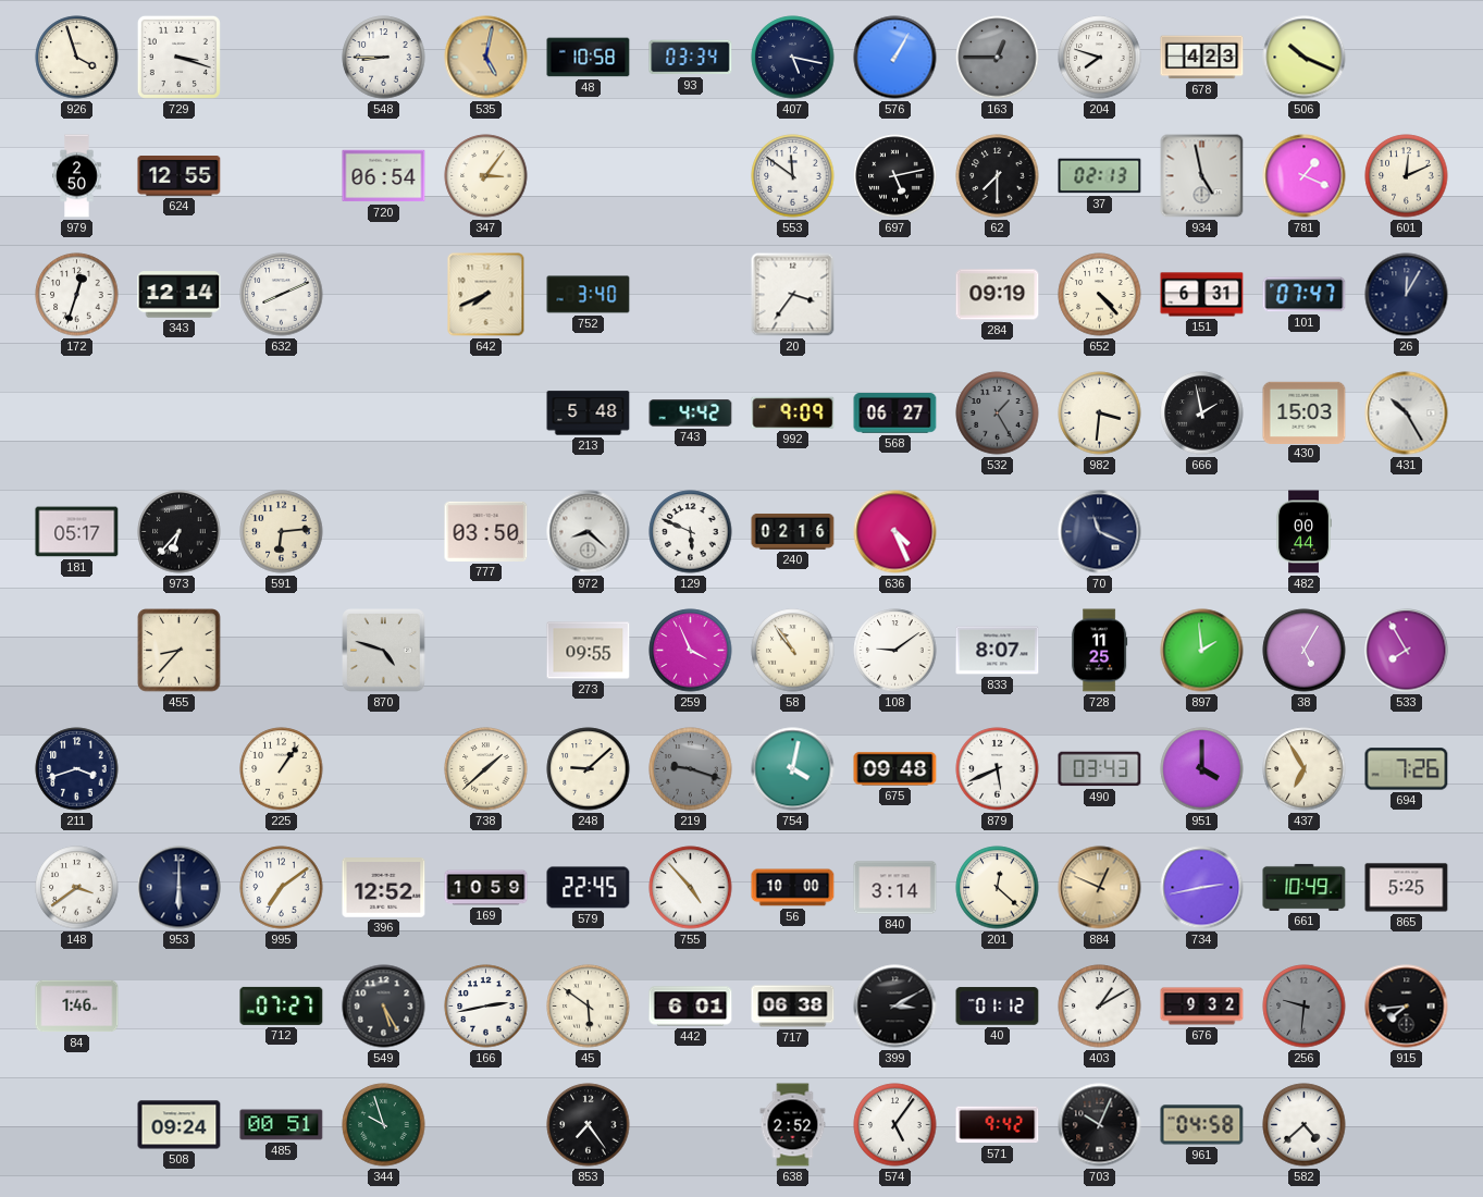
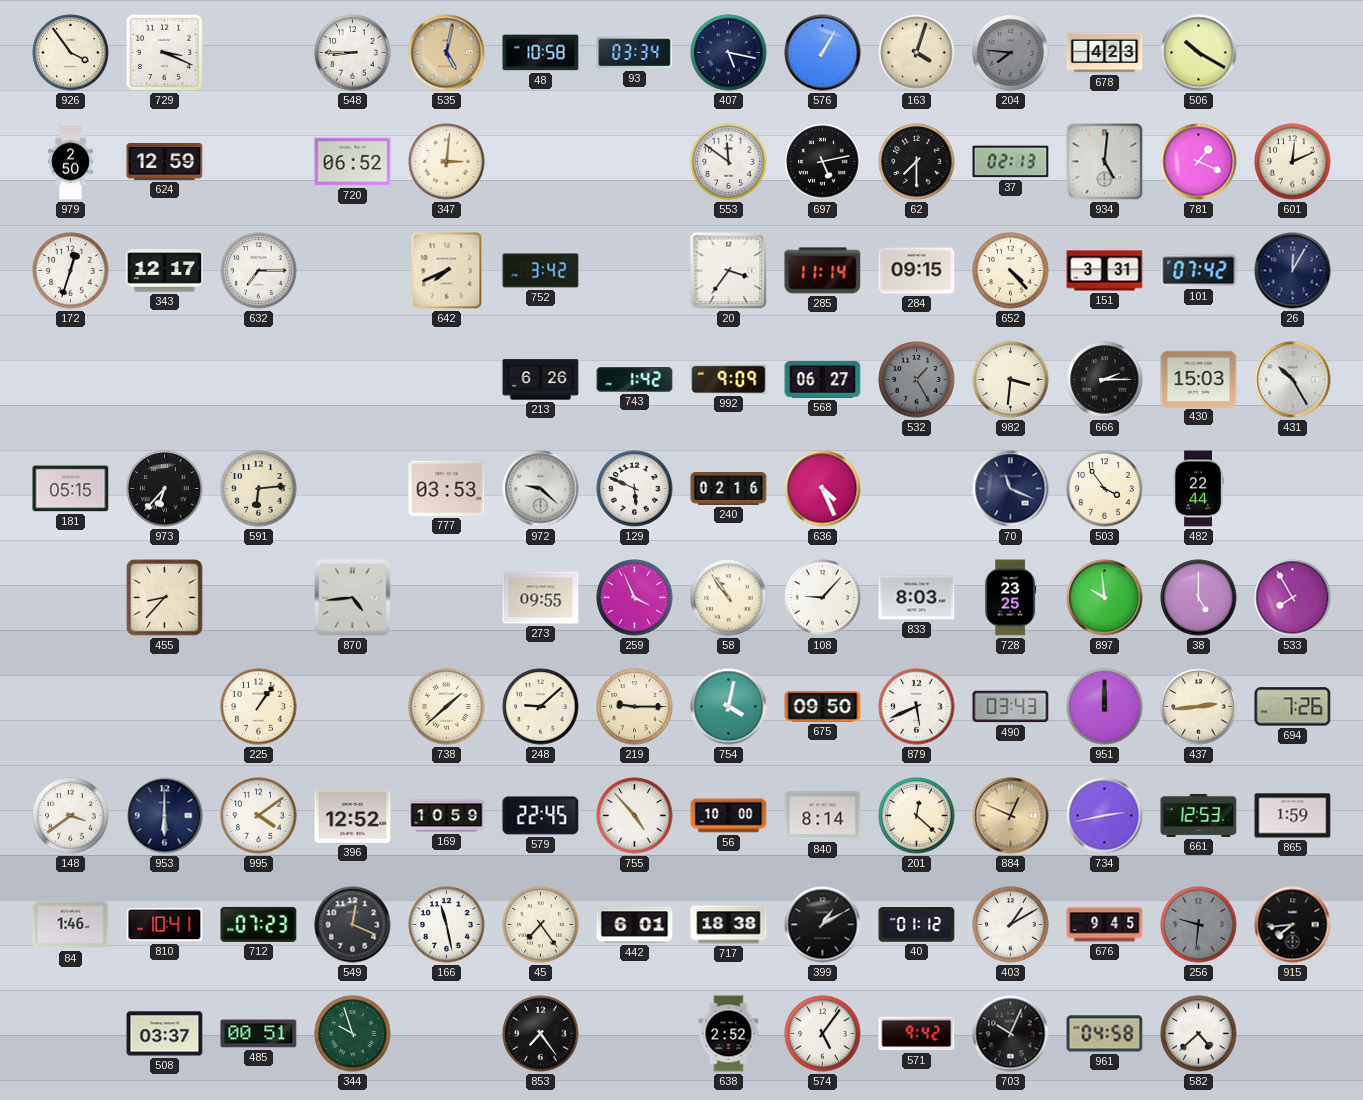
926: 3:57 -> 3:54 (71, 53)
729: 3:18 -> 3:19 (164, 52)
163: 12:45 -> 4:03 (917, 53)
163 dial: grey -> cream (917, 53)
204: 7:48 -> 7:46 (1011, 53)
204 dial: white -> grey (1011, 53)
506: 10:19 -> 10:20 (1199, 53)
624: 12:55 -> 12:59 (165, 162)
720: 06:54 -> 06:52 (353, 162)
347: 3:06 -> 3:01 (447, 162)
934: 4:58 -> 5:01 (1105, 162)
343: 12:14 -> 12:17 (165, 271)
632: 8:11 -> 7:15 (259, 271)
752: 3:40 -> 3:42 (541, 271)
285: none -> 11:14 (823, 271)
284: 09:19 -> 09:15 (917, 271)
151: 6:31 -> 3:31 (1105, 271)
101: 07:47 -> 07:42 (1199, 271)
213: 5:48 -> 6:26 (541, 380)
743: 4:42 -> 1:42 (635, 380)
666: 1:58 -> 2:15 (1105, 380)
181: 05:17 -> 05:15 (71, 489)
777: 03:50 -> 03:53 (447, 488)
972: 8:22 -> 9:22 (541, 489)
503: none -> 3:54 (1105, 489)
482: 00:44 -> 22:44 (1198, 489)
870: 4:48 -> 4:44 (353, 598)
108: 9:09 -> 9:07 (823, 598)
833: 8:07 -> 8:03 (917, 598)
728: 11:25 -> 23:25 (1010, 598)
897: 1:59 -> 9:59 (1105, 598)
38: 5:05 -> 5:00 (1199, 598)
211: 3:42 -> none (77, 769)
219: 9:18 -> 9:15 (635, 707)
219 dial: grey -> cream (635, 707)
675: 09:48 -> 09:50 (823, 707)
951: 4:00 -> 12:00 (1105, 707)
437: 6:55 -> 2:44 (1199, 707)
995: 7:09 -> 4:09 (259, 816)
840: 3:14 -> 8:14 (823, 816)
661: 10:49 -> 12:53 (1199, 815)
865: 5:25 -> 1:59 (1293, 816)
810: none -> 10:41 (165, 925)
712: 07:27 -> 07:23 (259, 924)
549: 5:25 -> 12:19 (353, 925)
166: 2:43 -> 11:28 (447, 925)
45: 5:51 -> 7:24 (541, 925)
717: 06:38 -> 18:38 (729, 925)
399: 3:10 -> 1:10 (823, 925)
676: 9:32 -> 9:45 (1105, 925)
508: 09:24 -> 03:37 (165, 1034)
